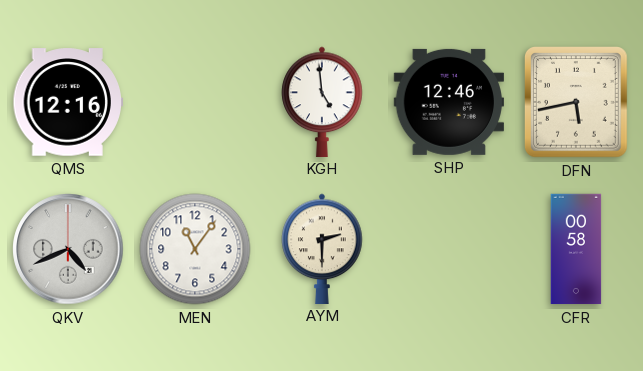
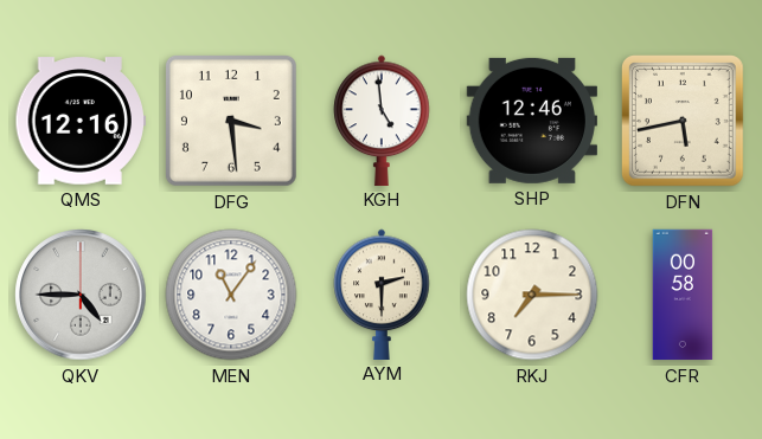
DFG: none -> 3:29 (231, 121)
QKV: 4:41 -> 4:45 (81, 295)
RKJ: none -> 7:15 (532, 295)
